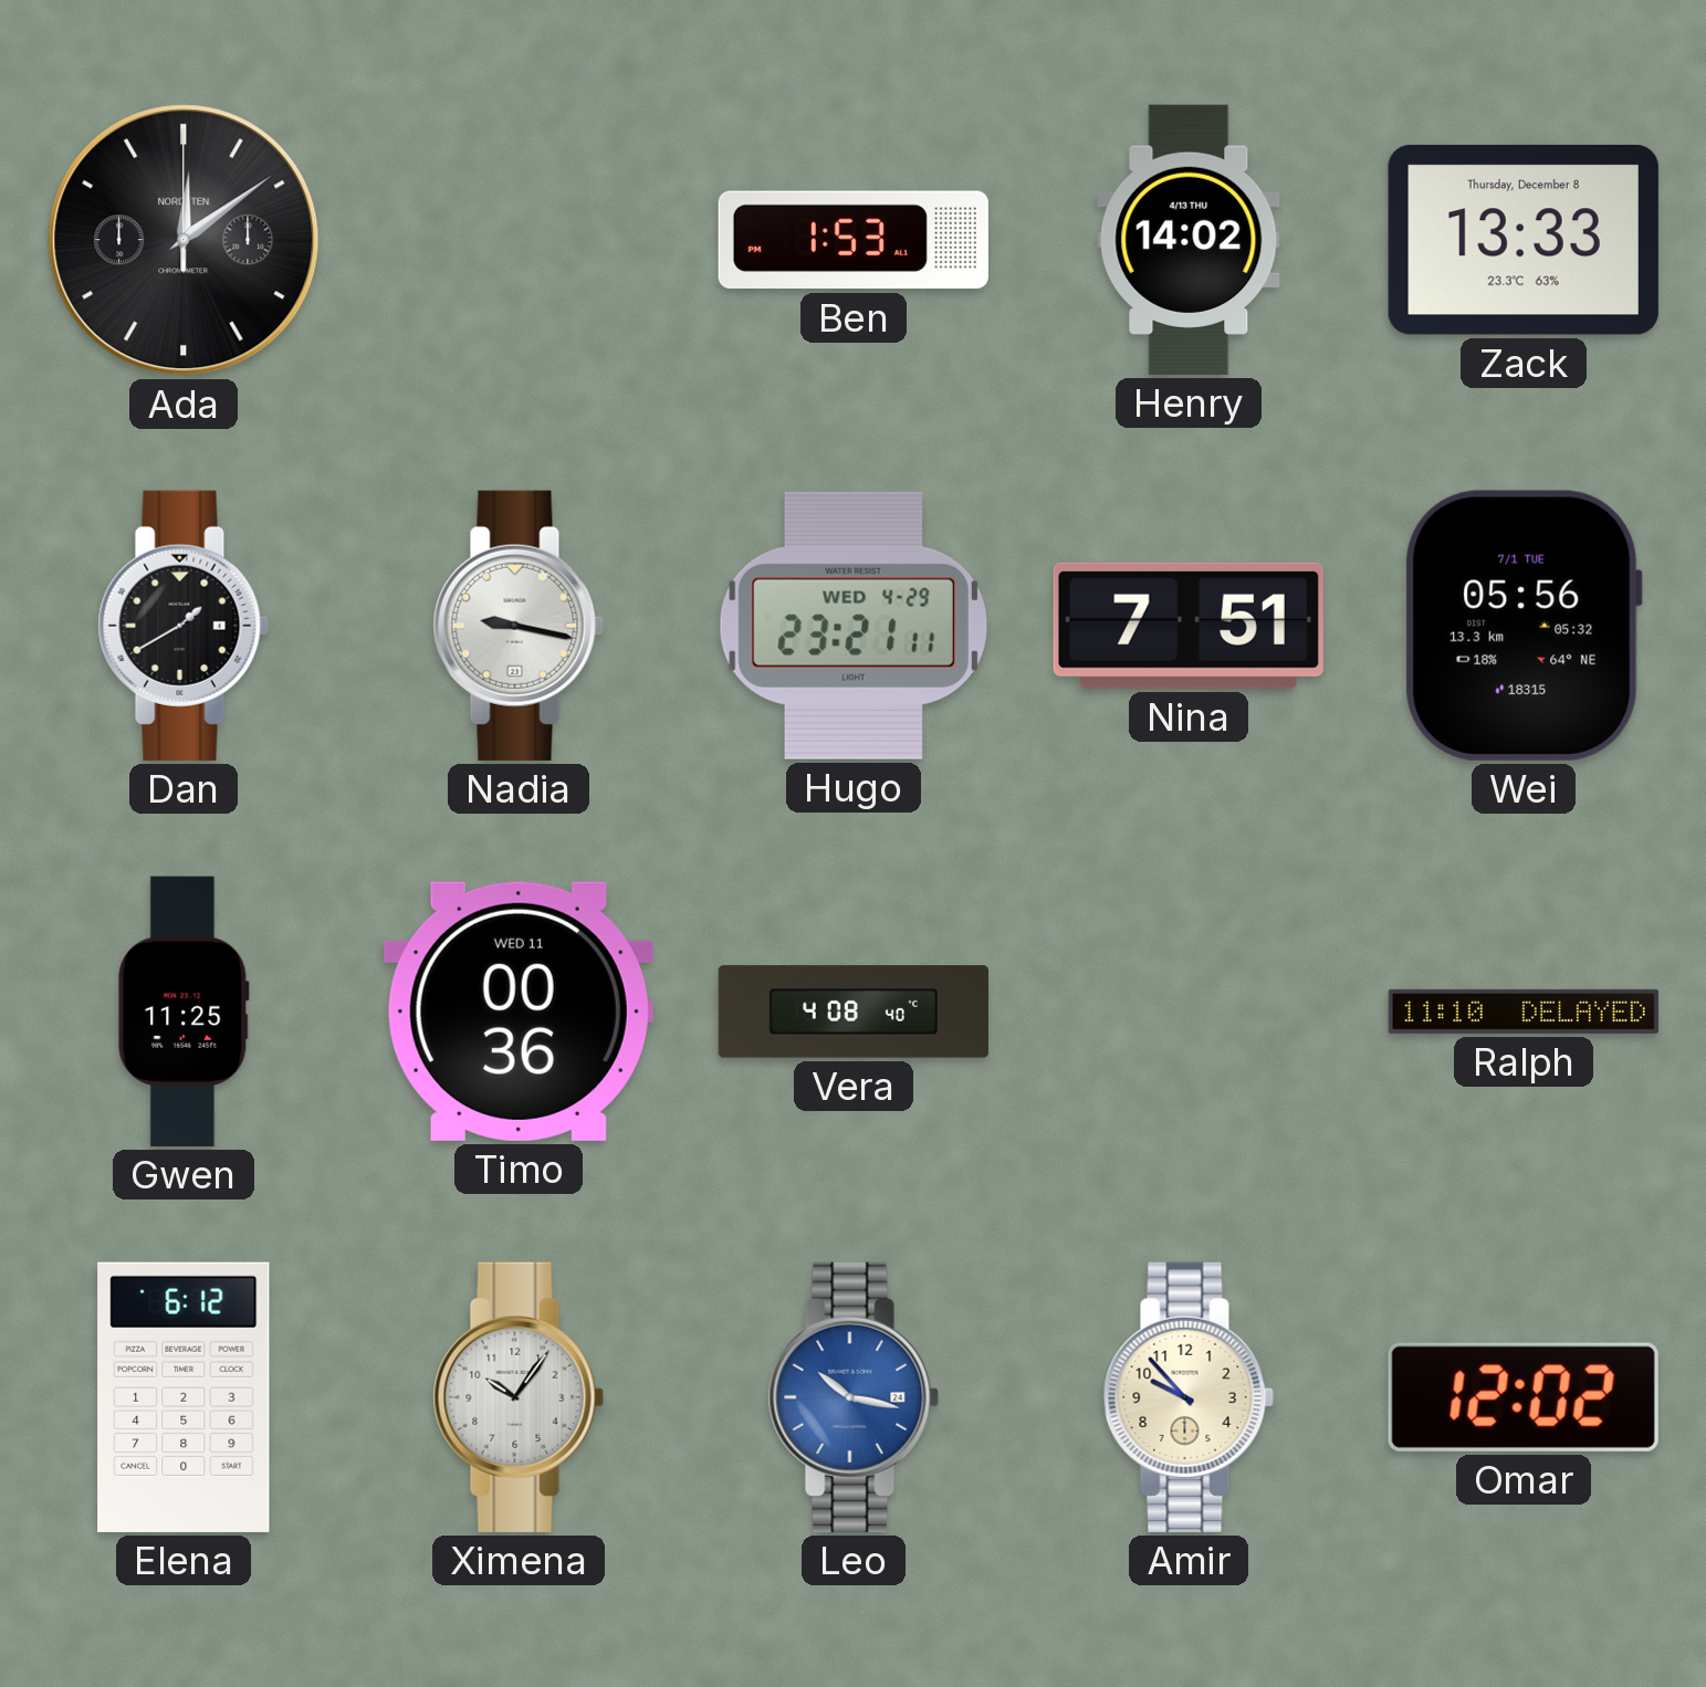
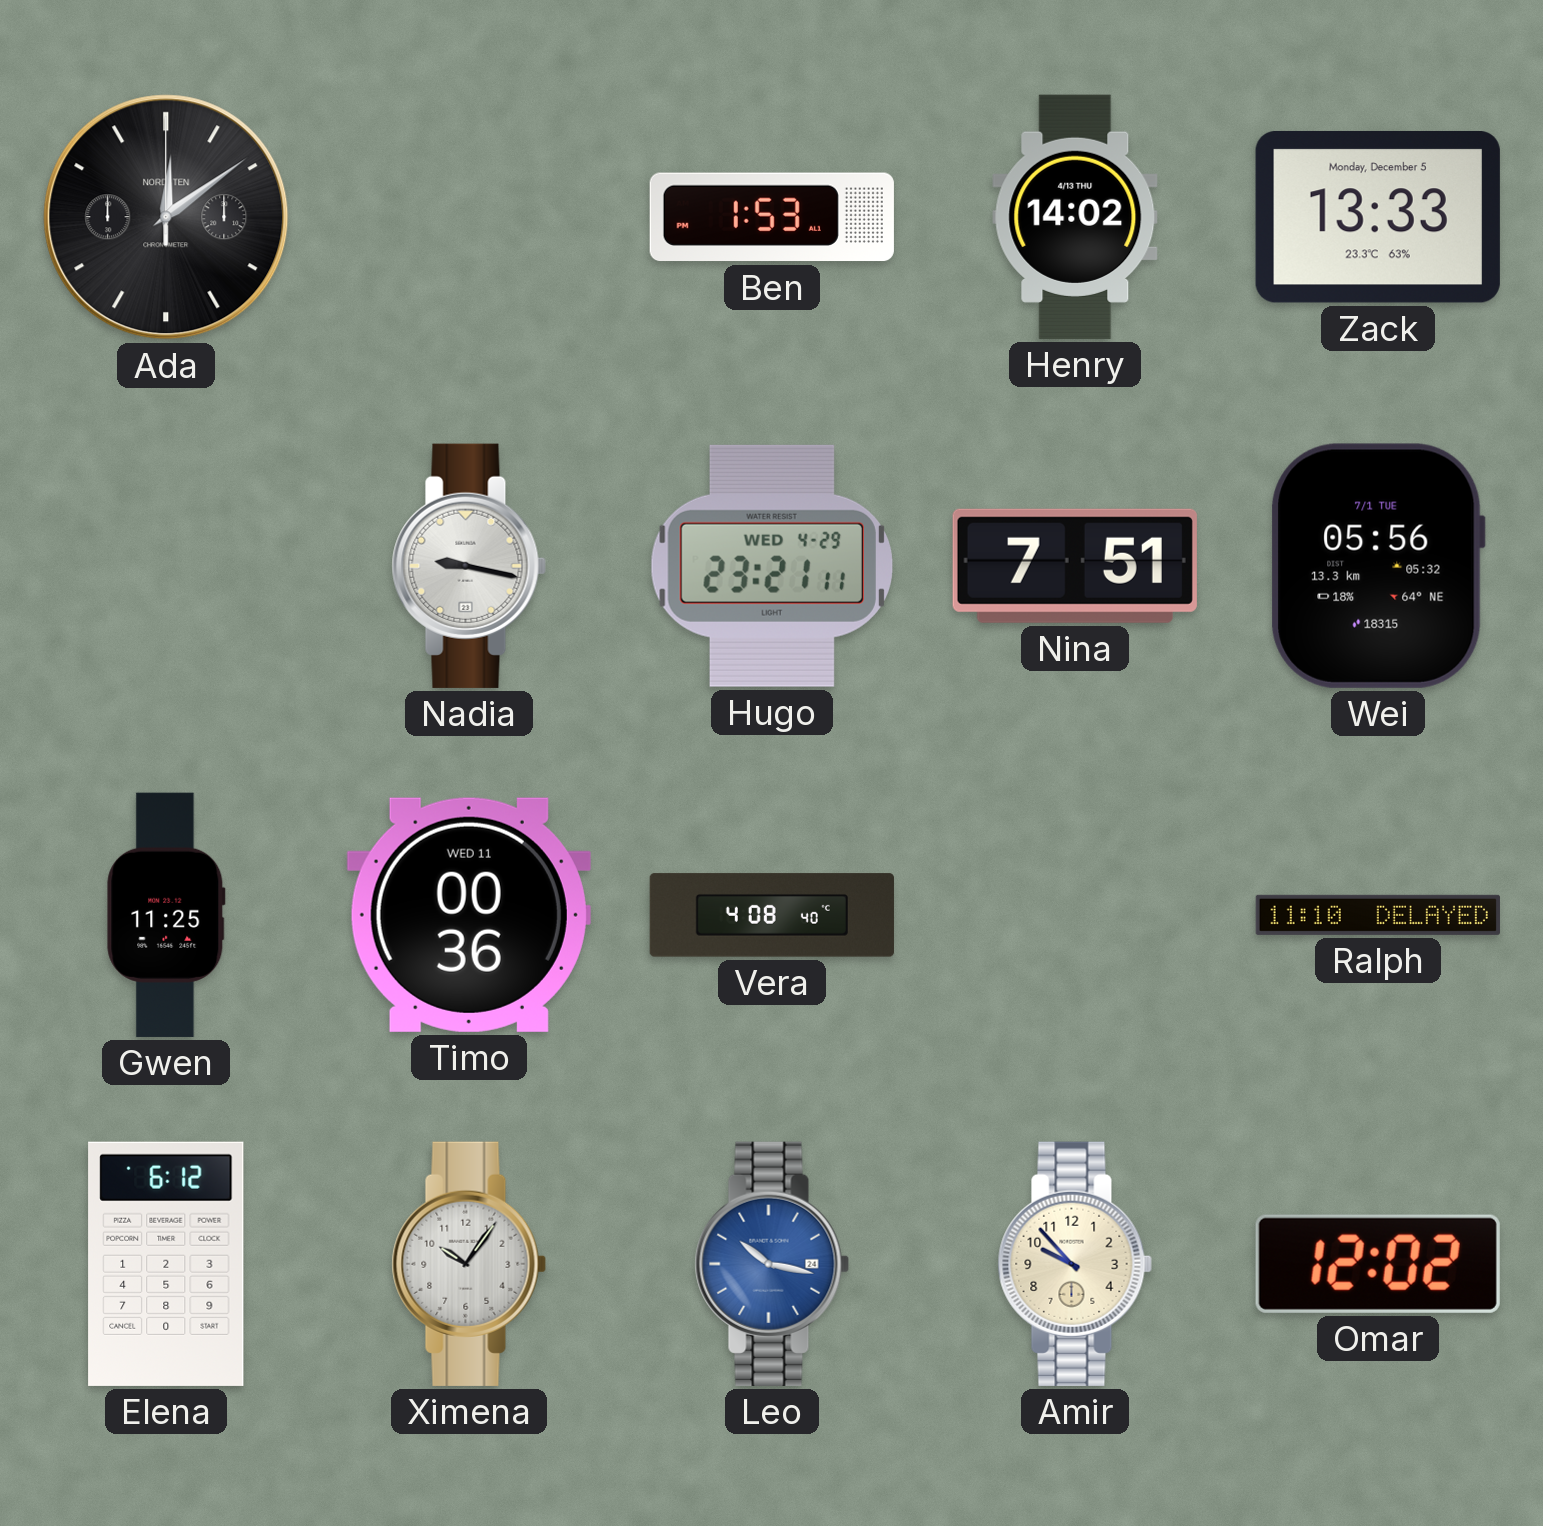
Zack date: Thursday, December 8 -> Monday, December 5 (1378, 217)
Dan: 1:40 -> none (184, 626)
